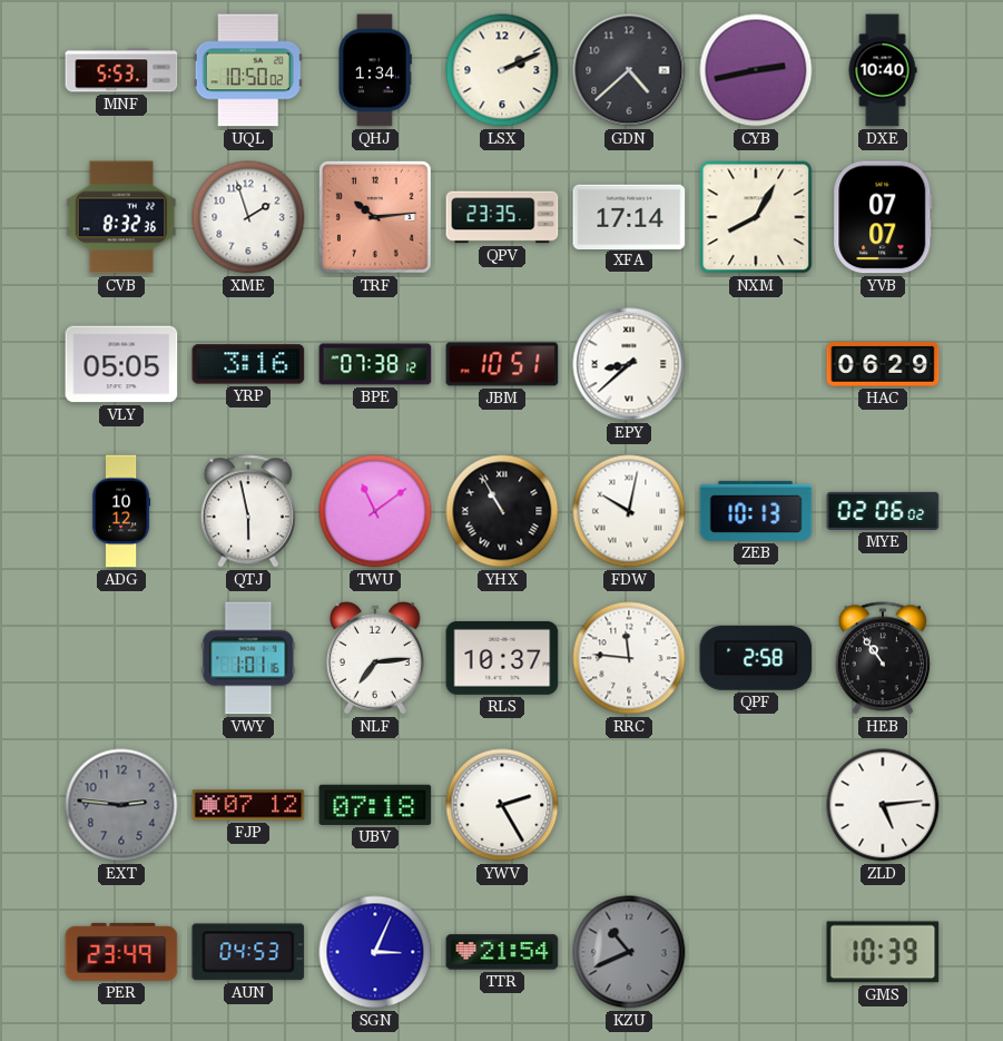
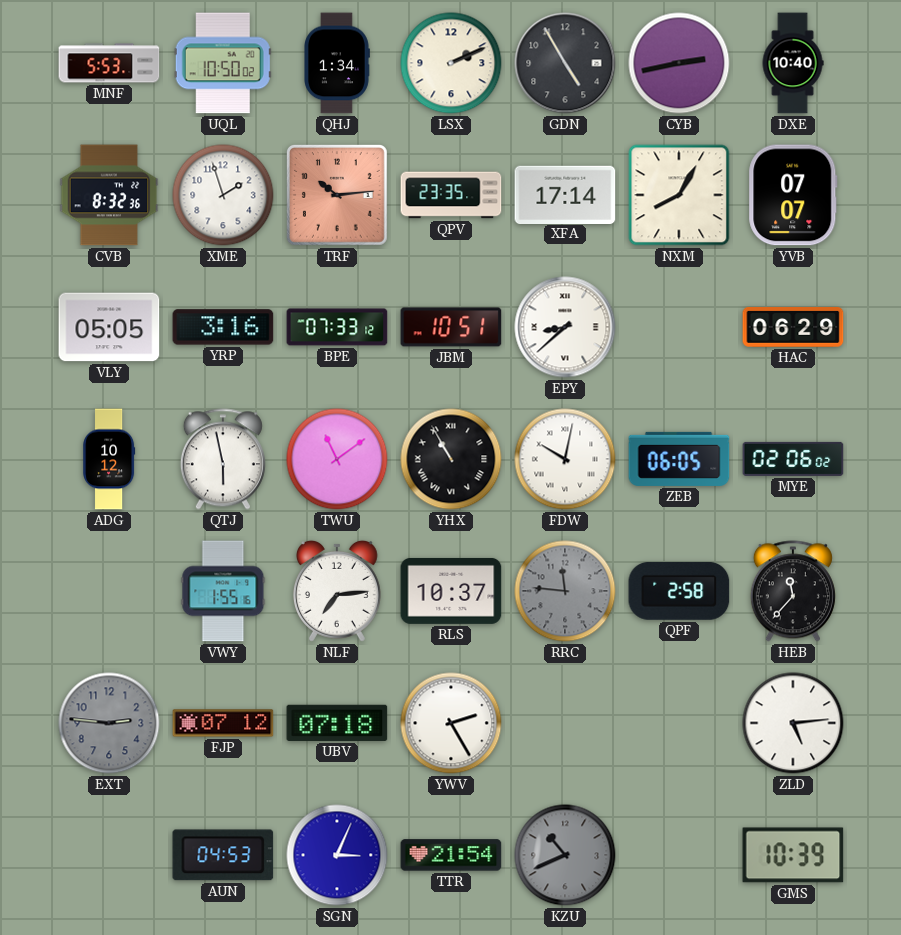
GDN: 4:38 -> 4:55 (565, 63)
BPE: 07:38 -> 07:33 (337, 327)
ZEB: 10:13 -> 06:05 (679, 459)
VWY: 1:01 -> 1:55 (223, 591)
RRC dial: white -> grey (565, 591)
HEB: 10:54 -> 11:37 (793, 591)
PER: 23:49 -> none (121, 952)
